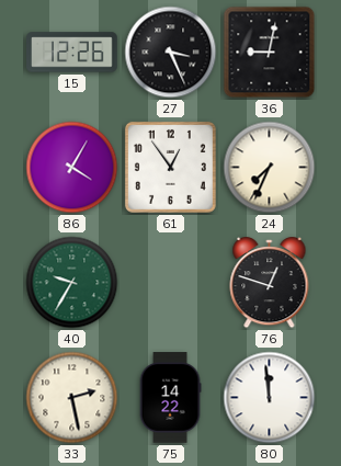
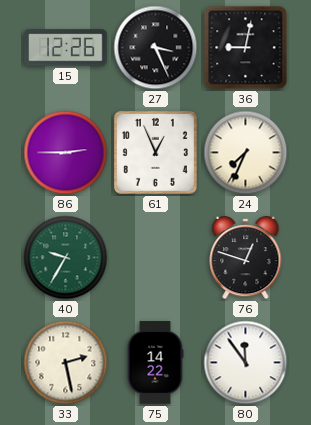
86: 4:05 -> 2:45 (66, 153)
61: 12:54 -> 12:56 (155, 152)
80: 11:59 -> 11:54 (246, 363)
